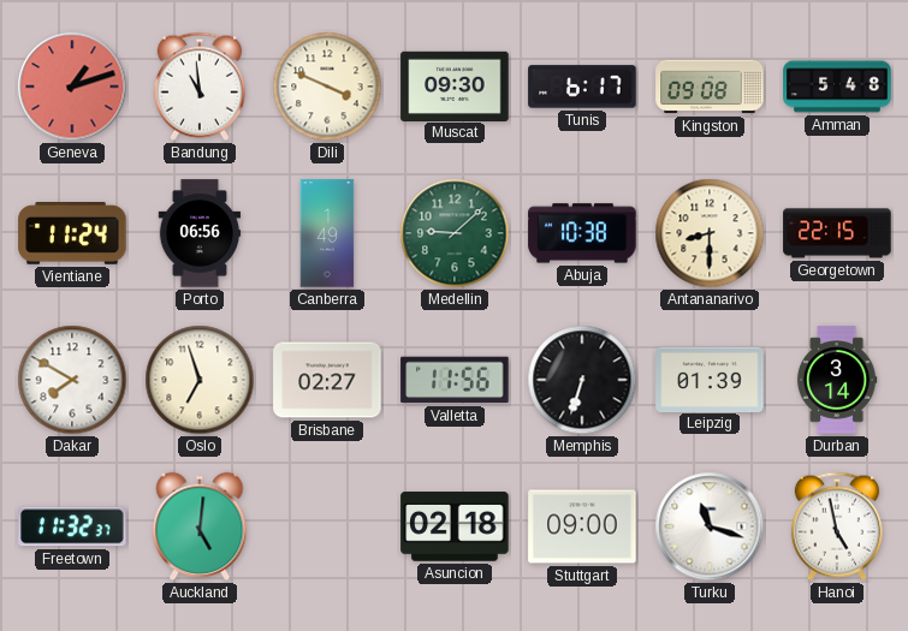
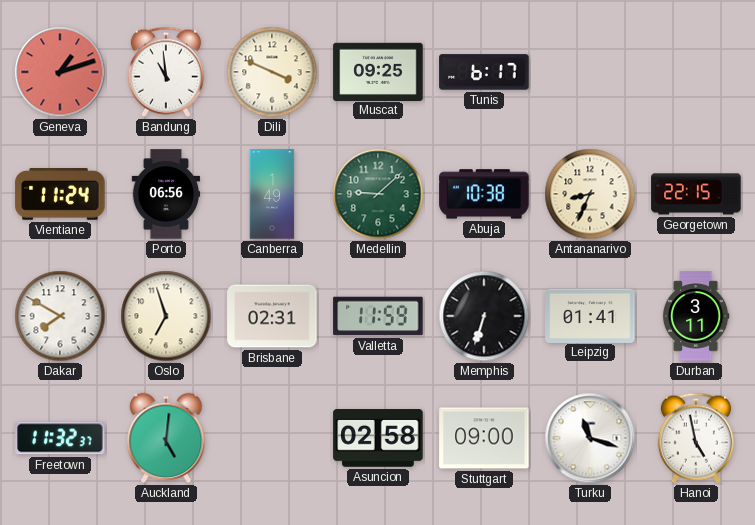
Muscat: 09:30 -> 09:25 (378, 71)
Kingston: 09:08 -> none (710, 87)
Amman: 5:48 -> none (837, 87)
Antananarivo: 8:30 -> 8:34 (590, 194)
Brisbane: 02:27 -> 02:31 (272, 316)
Valletta: 11:56 -> 11:59 (378, 316)
Leipzig: 01:39 -> 01:41 (590, 315)
Durban: 3:14 -> 3:11 (696, 316)
Asuncion: 02:18 -> 02:58 (378, 438)
